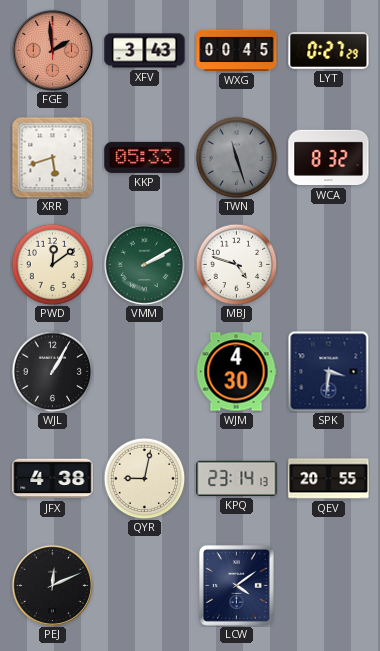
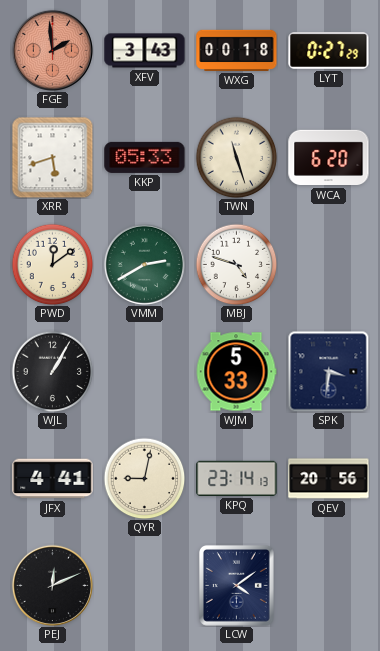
WXG: 00:45 -> 00:18 (237, 50)
TWN dial: grey -> cream (236, 157)
WCA: 8:32 -> 6:20 (329, 158)
VMM: 2:10 -> 2:40 (144, 264)
WJM: 4:30 -> 5:33 (236, 372)
JFX: 4:38 -> 4:41 (53, 479)
QEV: 20:55 -> 20:56 (329, 479)
